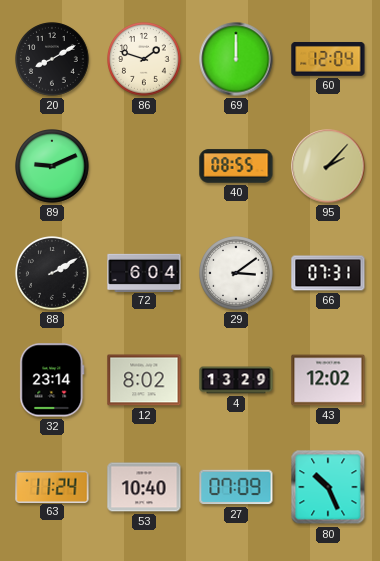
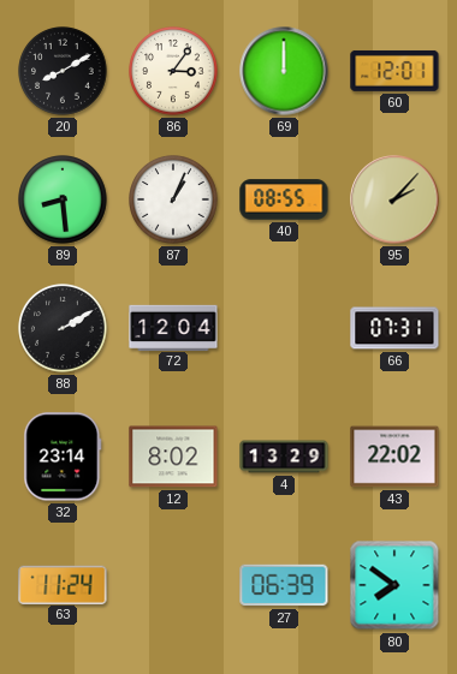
86: 1:48 -> 3:06 (174, 72)
60: 12:04 -> 12:01 (394, 71)
89: 9:11 -> 8:29 (64, 201)
87: none -> 1:04 (174, 201)
72: 6:04 -> 12:04 (173, 327)
29: 3:09 -> none (237, 274)
43: 12:02 -> 22:02 (394, 457)
53: 10:40 -> none (144, 487)
27: 07:09 -> 06:39 (284, 585)
80: 10:26 -> 7:51 (394, 585)
